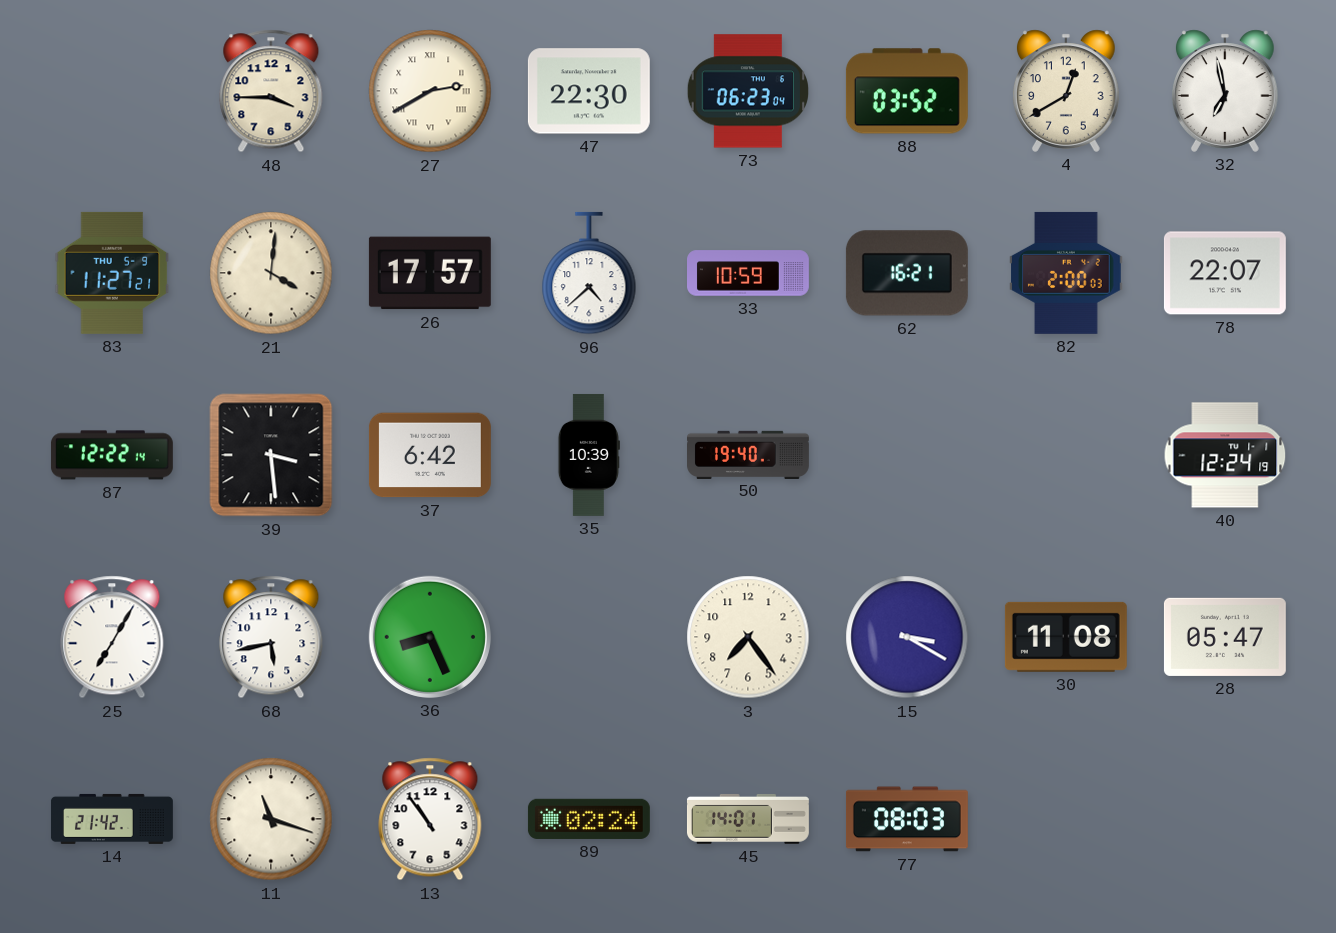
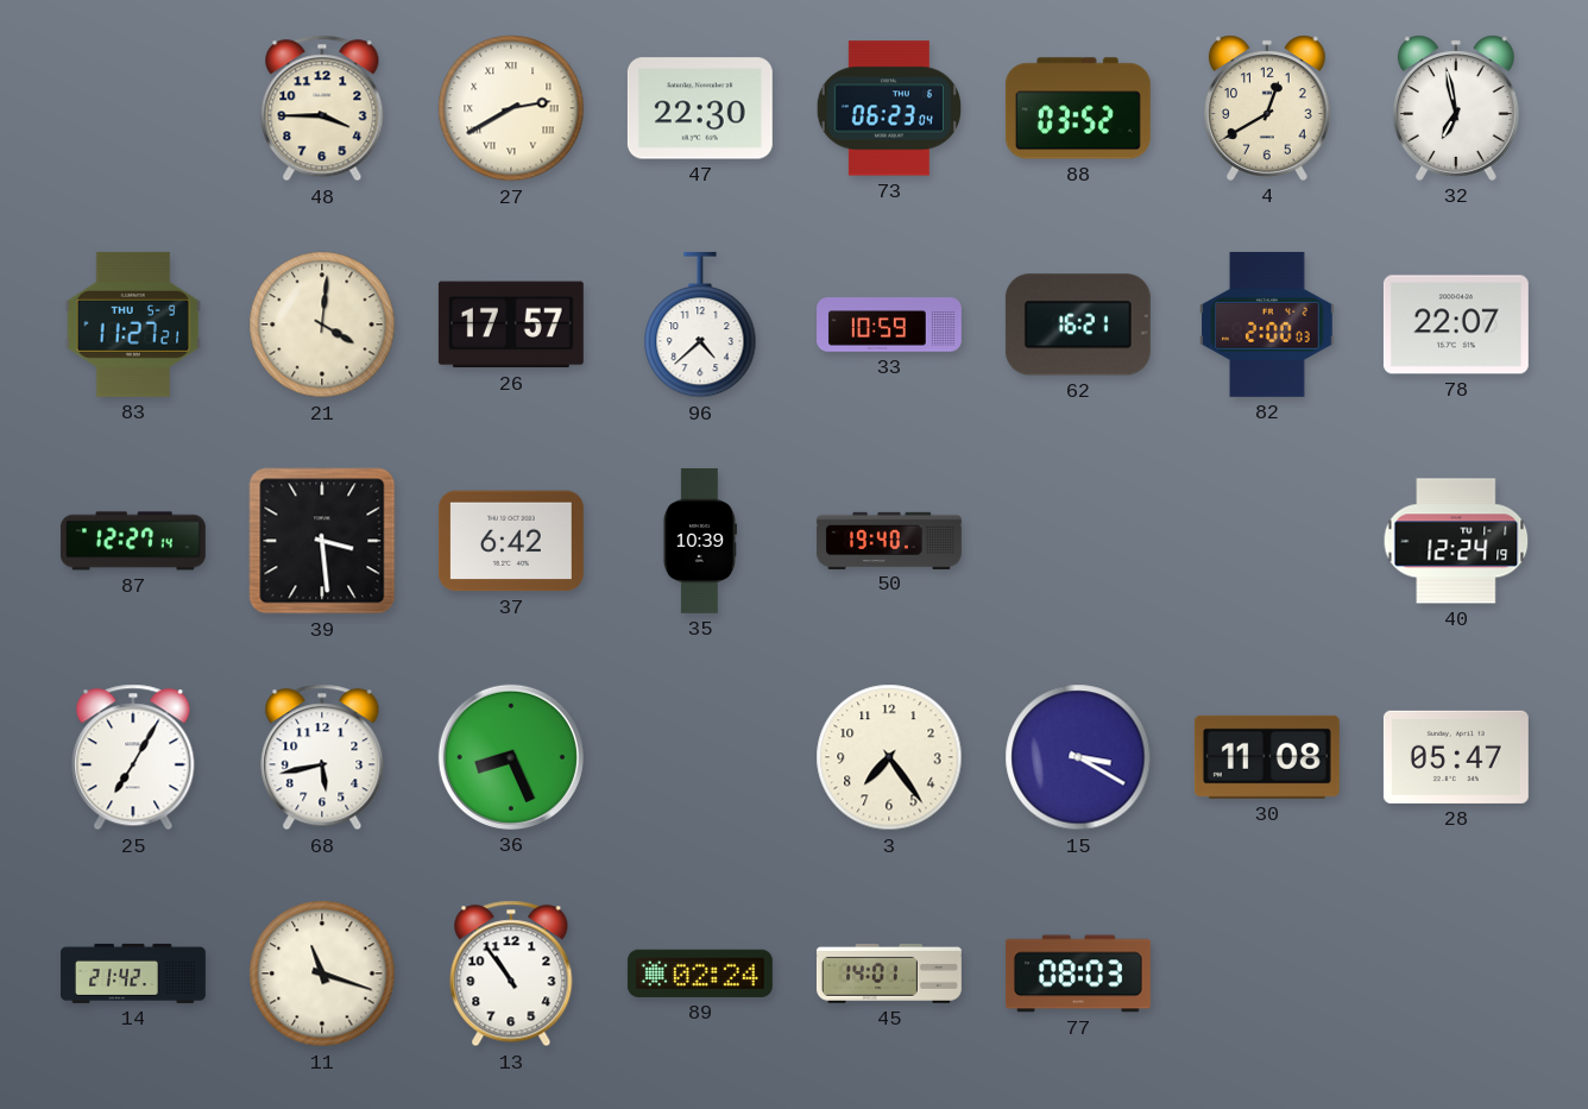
87: 12:22 -> 12:27 (133, 541)
